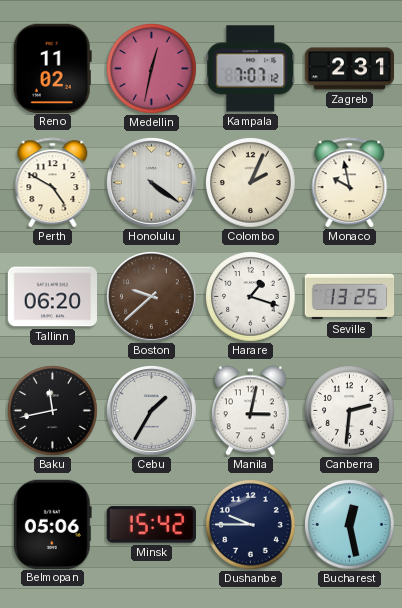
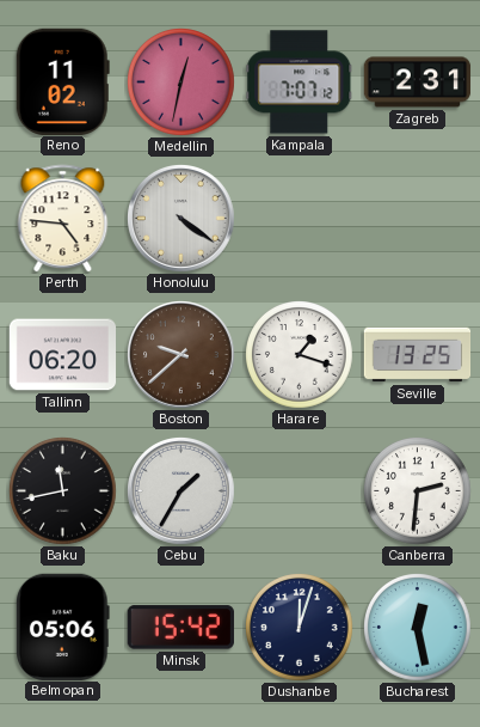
Perth: 4:50 -> 4:46 (63, 219)
Colombo: 2:04 -> none (251, 183)
Monaco: 9:58 -> none (350, 183)
Manila: 3:02 -> none (250, 411)
Dushanbe: 9:45 -> 12:03 (300, 628)
